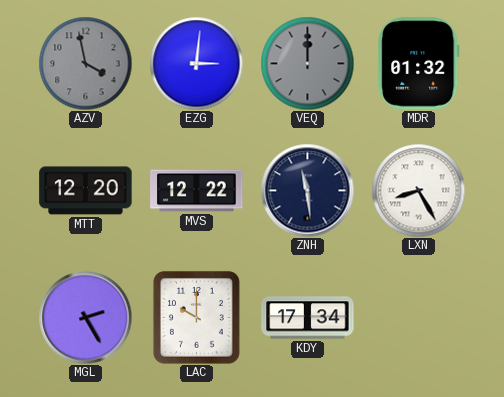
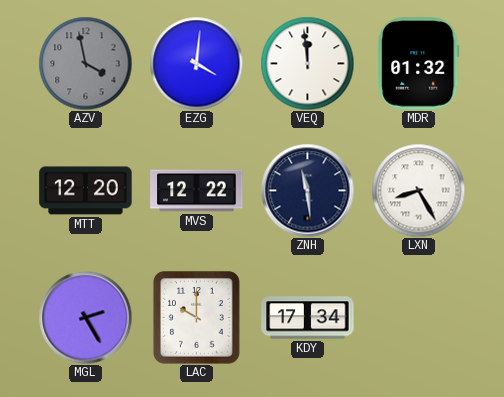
EZG: 3:01 -> 4:01 (196, 63)
VEQ: 12:00 -> 11:59 (307, 63)
VEQ dial: grey -> white (307, 63)
